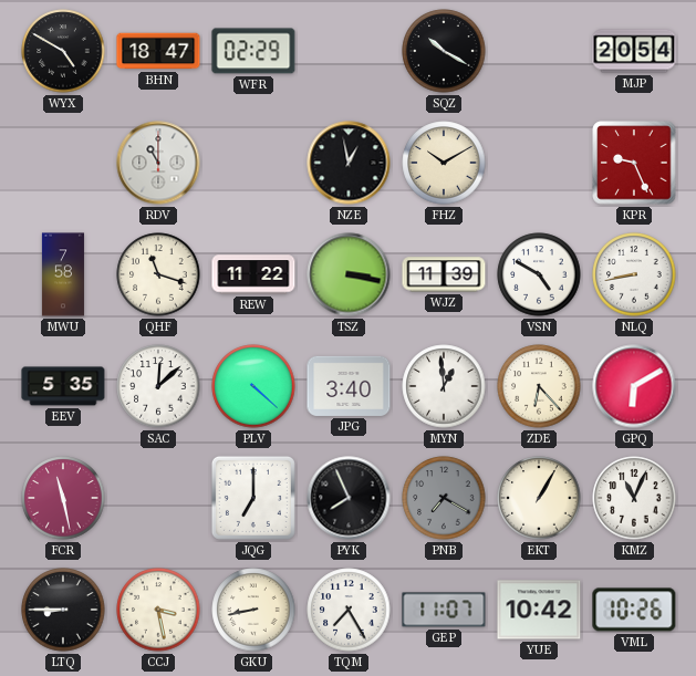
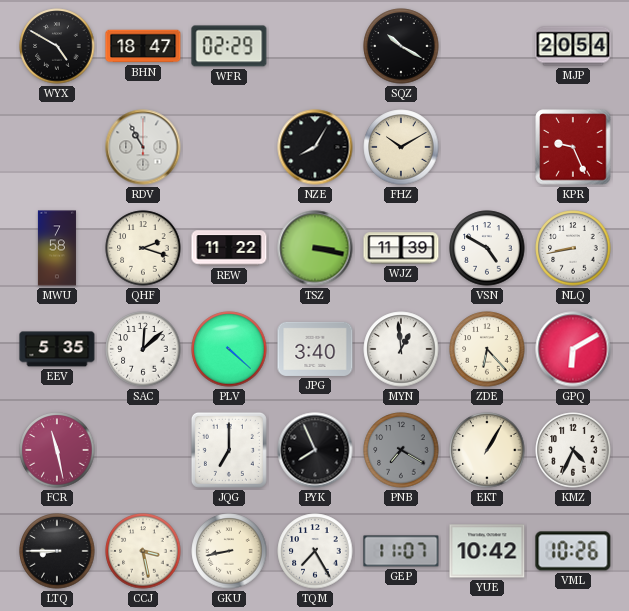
RDV: 11:00 -> 10:55 (143, 147)
NZE: 12:58 -> 8:05 (315, 147)
QHF: 11:18 -> 2:18 (143, 248)
KMZ: 11:04 -> 4:34 (573, 450)
